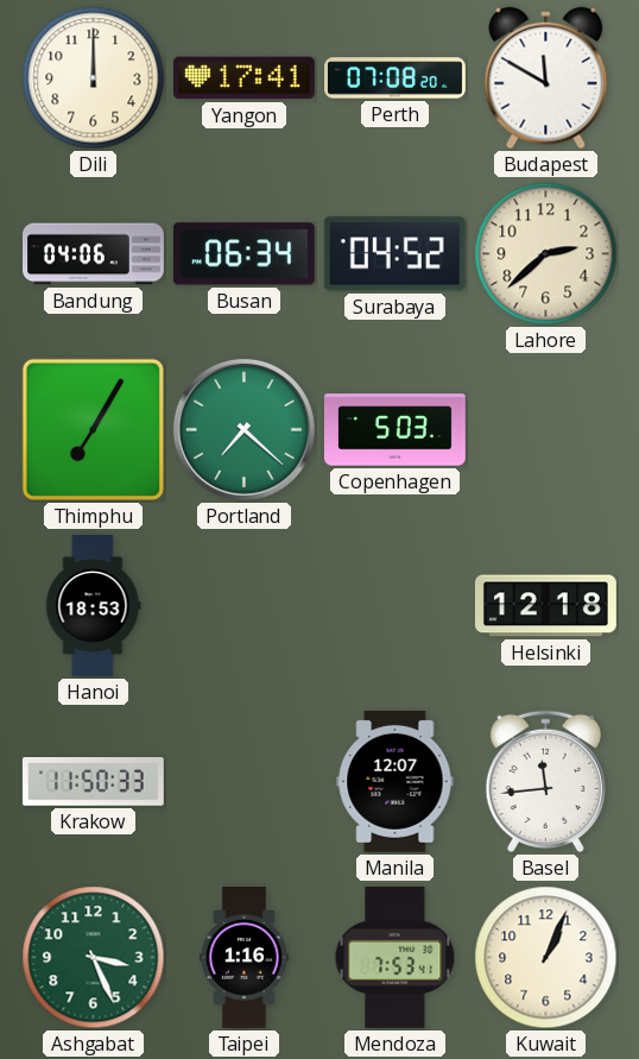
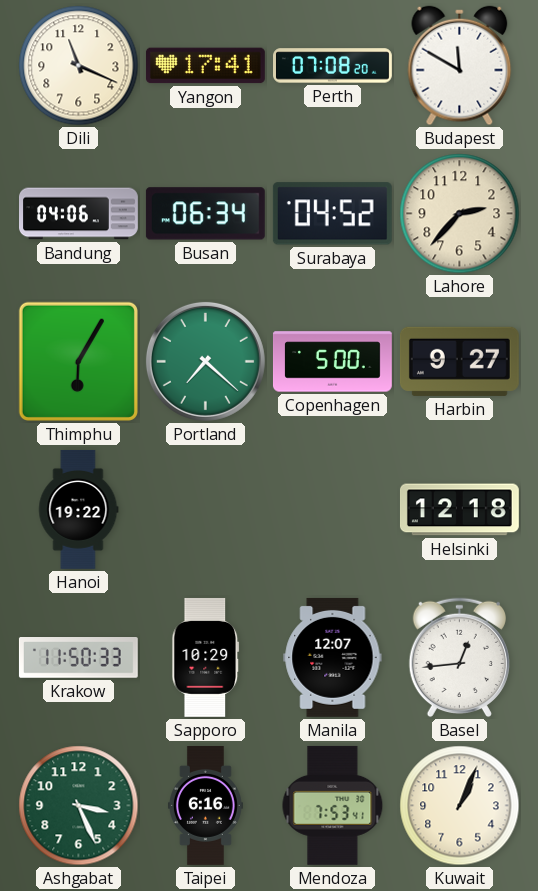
Dili: 12:00 -> 11:19 (79, 66)
Lahore: 2:38 -> 2:37 (460, 214)
Thimphu: 7:05 -> 6:05 (78, 361)
Copenhagen: 5:03 -> 5:00 (332, 362)
Harbin: none -> 9:27 (459, 361)
Hanoi: 18:53 -> 19:22 (79, 509)
Sapporo: none -> 10:29 (206, 657)
Basel: 11:44 -> 12:44 (459, 658)
Taipei: 1:16 -> 6:16 (205, 806)
